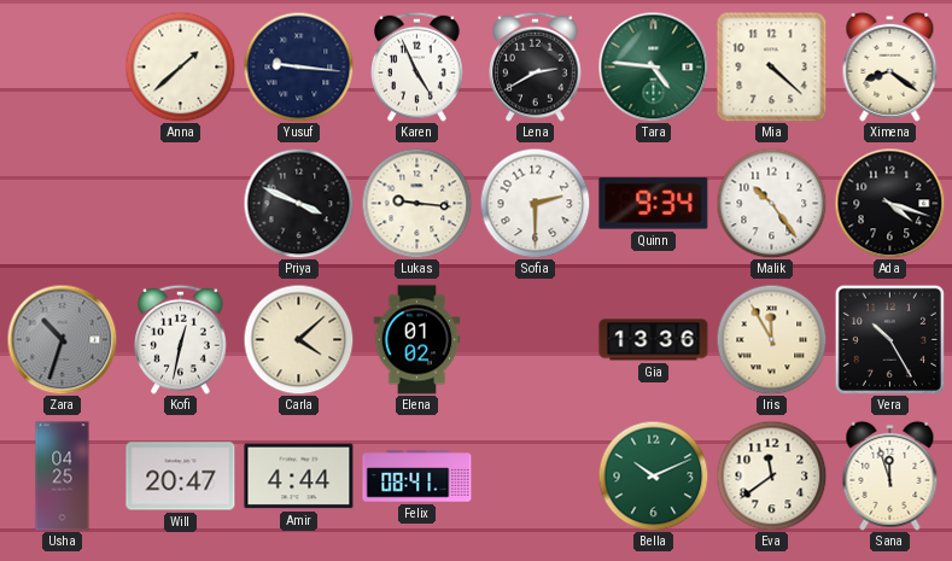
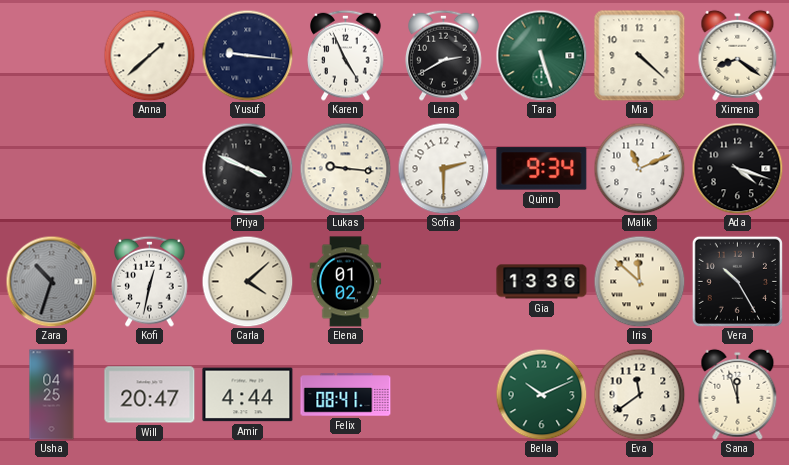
Tara: 4:46 -> 5:27 (541, 55)
Malik: 10:24 -> 11:11 (639, 168)
Iris: 11:55 -> 11:52 (639, 281)
